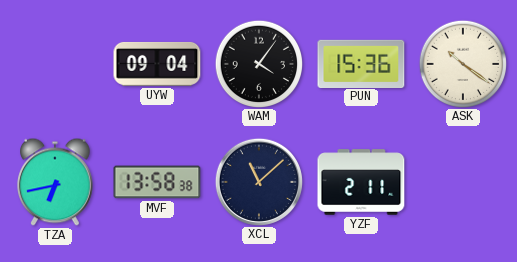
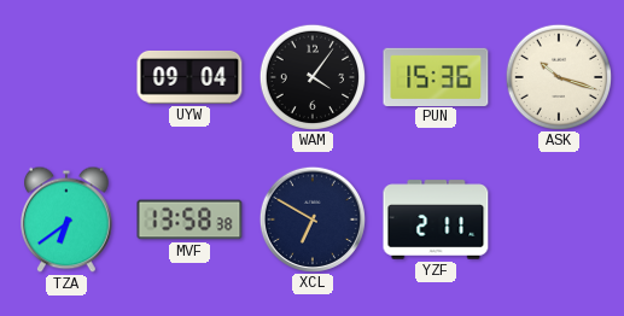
ASK: 10:21 -> 10:18 (558, 76)
TZA: 6:43 -> 6:39 (68, 220)
XCL: 11:08 -> 6:50 (311, 218)
